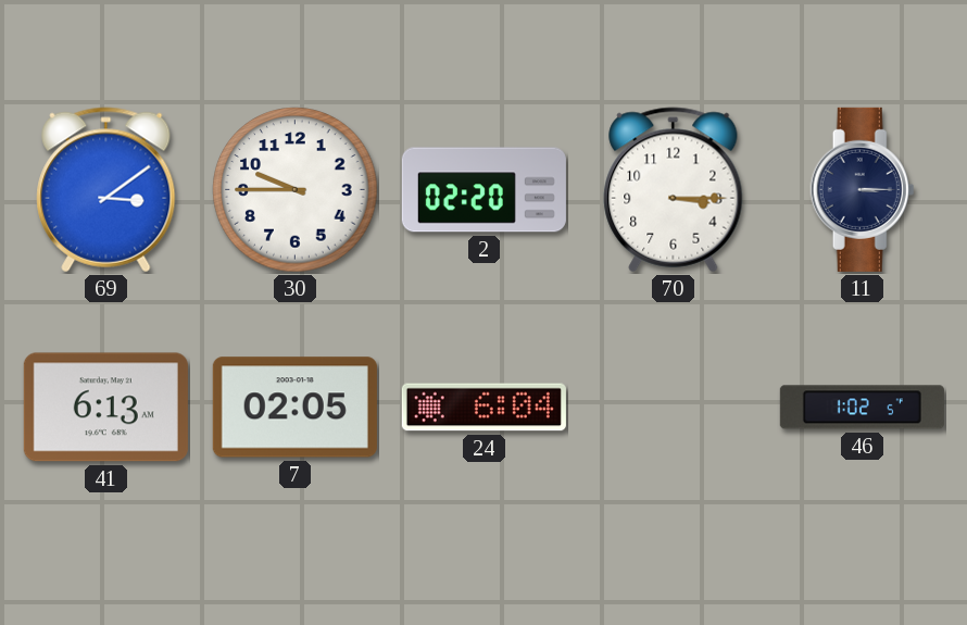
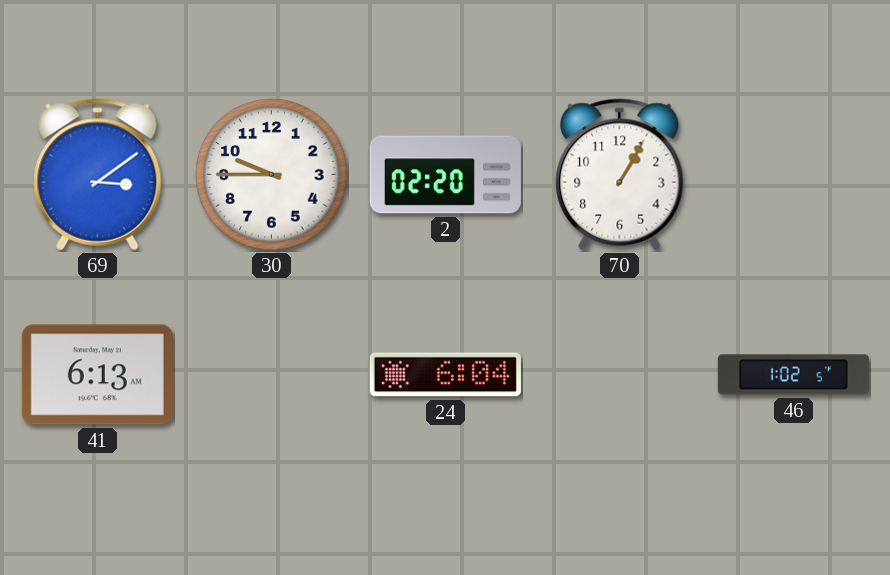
70: 3:15 -> 1:05 (620, 175)
11: 3:15 -> none (863, 189)
7: 02:05 -> none (294, 408)
